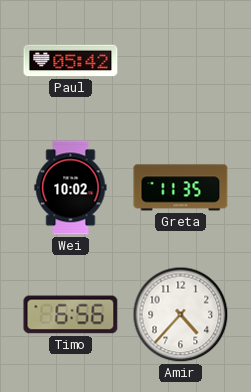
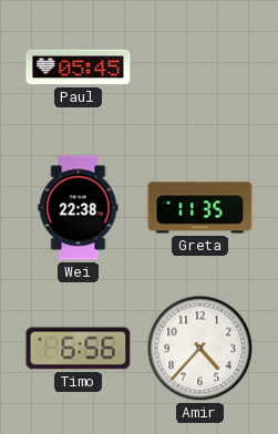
Paul: 05:42 -> 05:45 (79, 68)
Wei: 10:02 -> 22:38 (79, 208)
